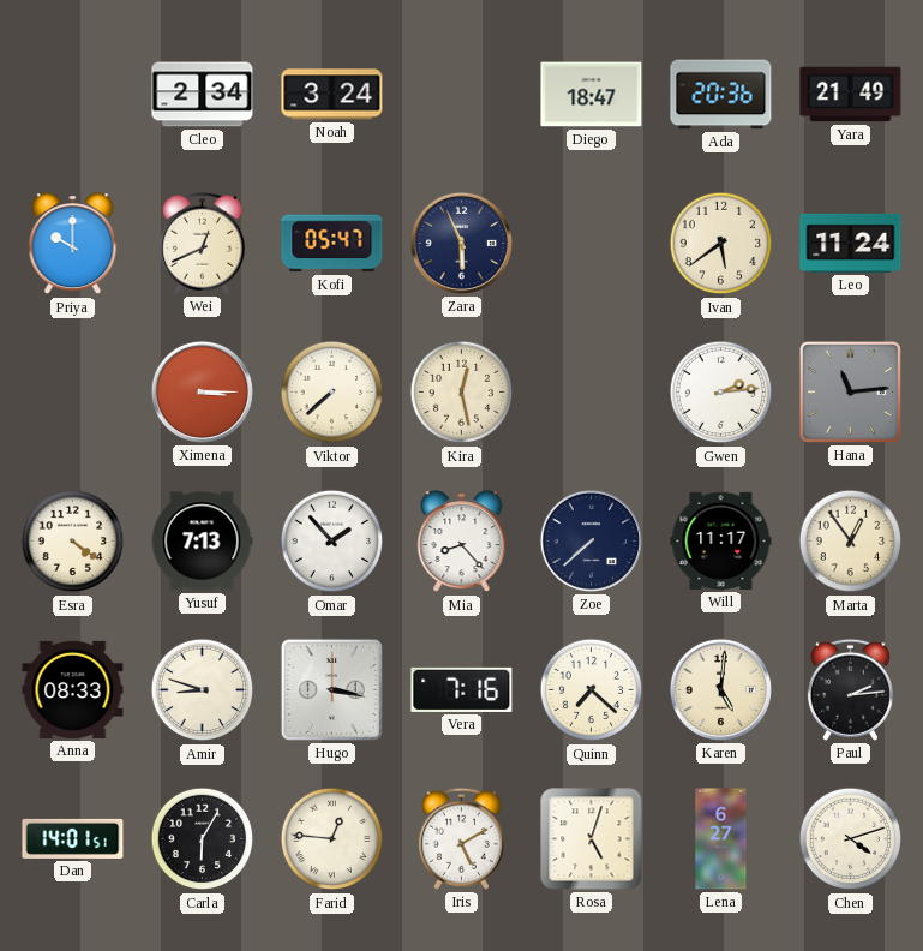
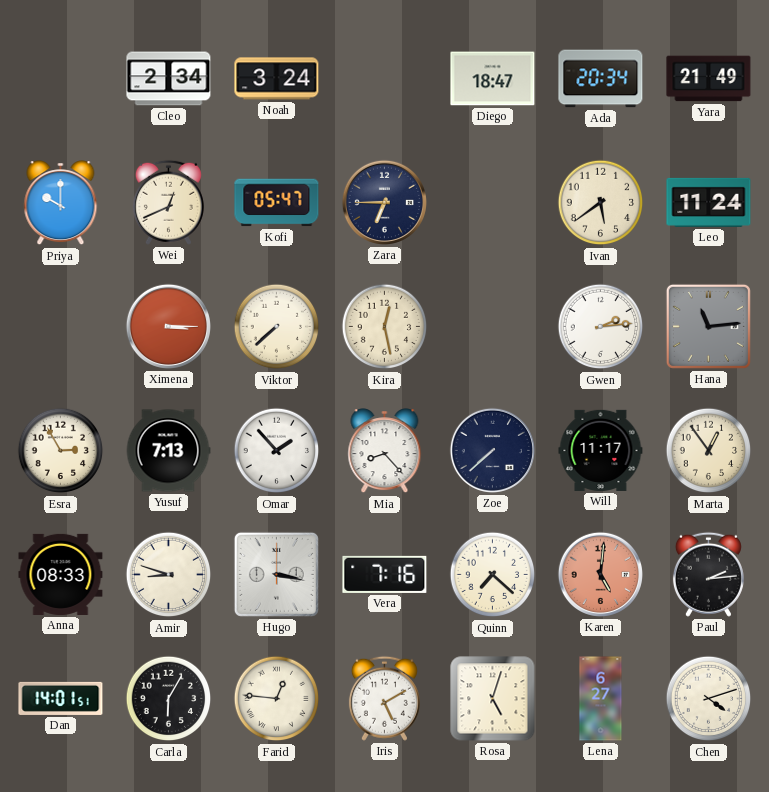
Ada: 20:36 -> 20:34 (601, 79)
Zara: 5:56 -> 6:45 (384, 202)
Esra: 4:21 -> 2:55 (61, 451)
Karen dial: cream -> salmon (600, 574)
